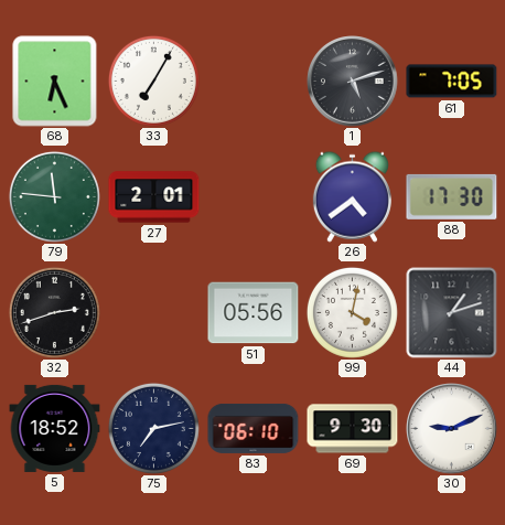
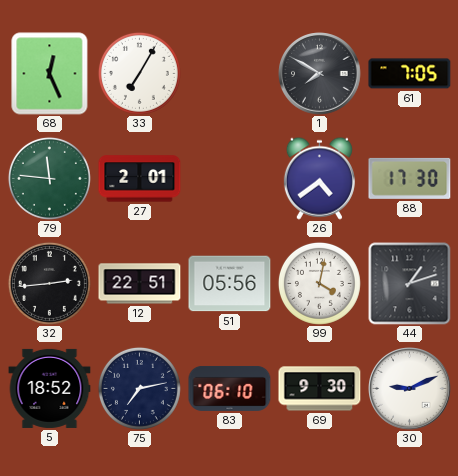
68: 6:26 -> 12:26 (50, 74)
1: 5:12 -> 7:50 (320, 74)
32: 2:42 -> 2:44 (49, 283)
12: none -> 22:51 (140, 284)
